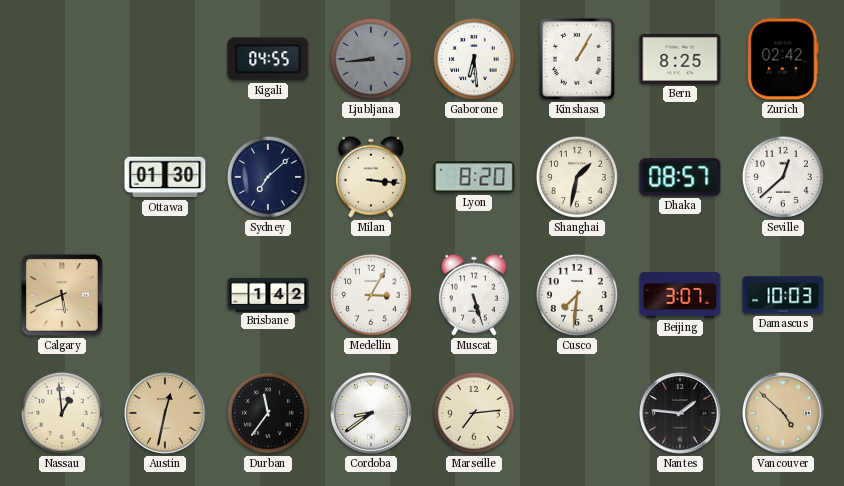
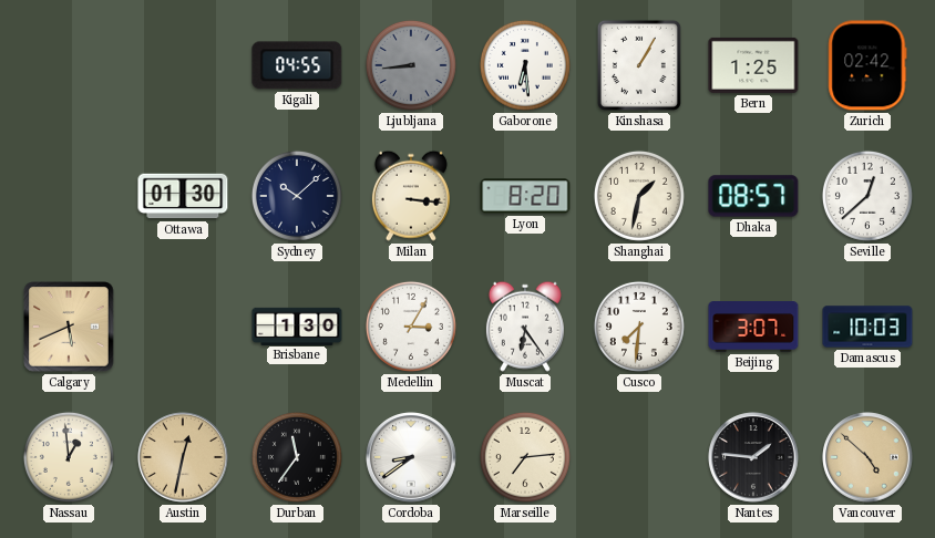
Bern: 8:25 -> 1:25 (753, 65)
Sydney: 7:08 -> 10:08 (297, 196)
Brisbane: 1:42 -> 1:30 (297, 325)
Muscat: 5:27 -> 6:24 (525, 327)
